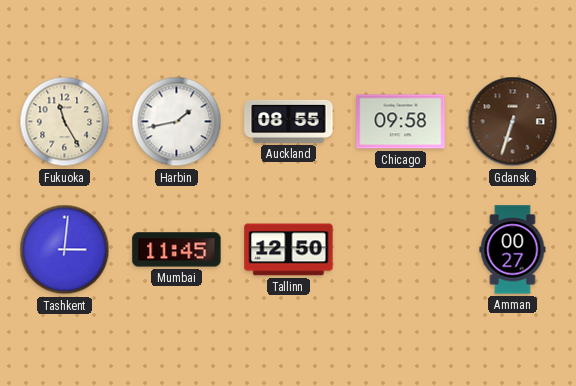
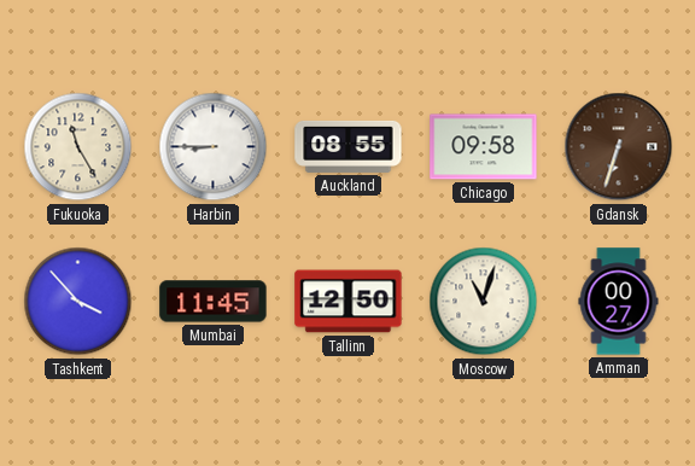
Harbin: 1:43 -> 8:45 (214, 147)
Tashkent: 3:01 -> 3:53 (78, 302)
Moscow: none -> 11:03 (484, 302)
